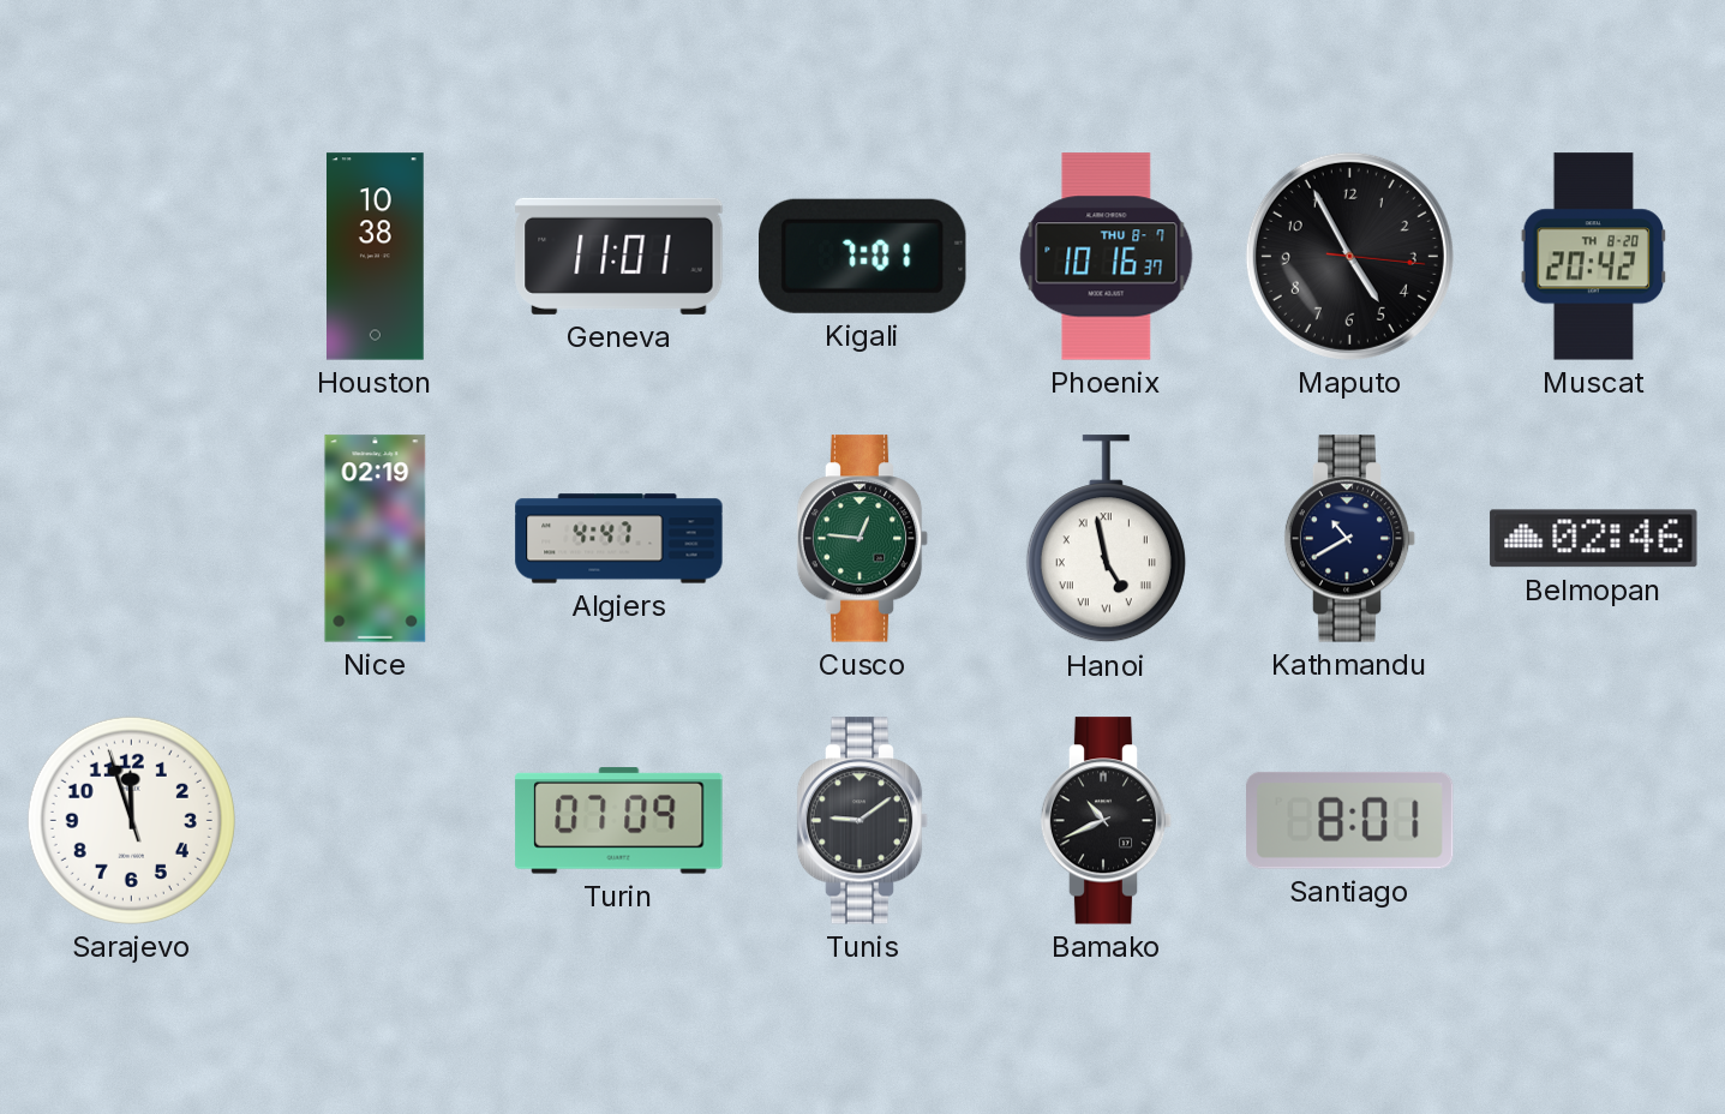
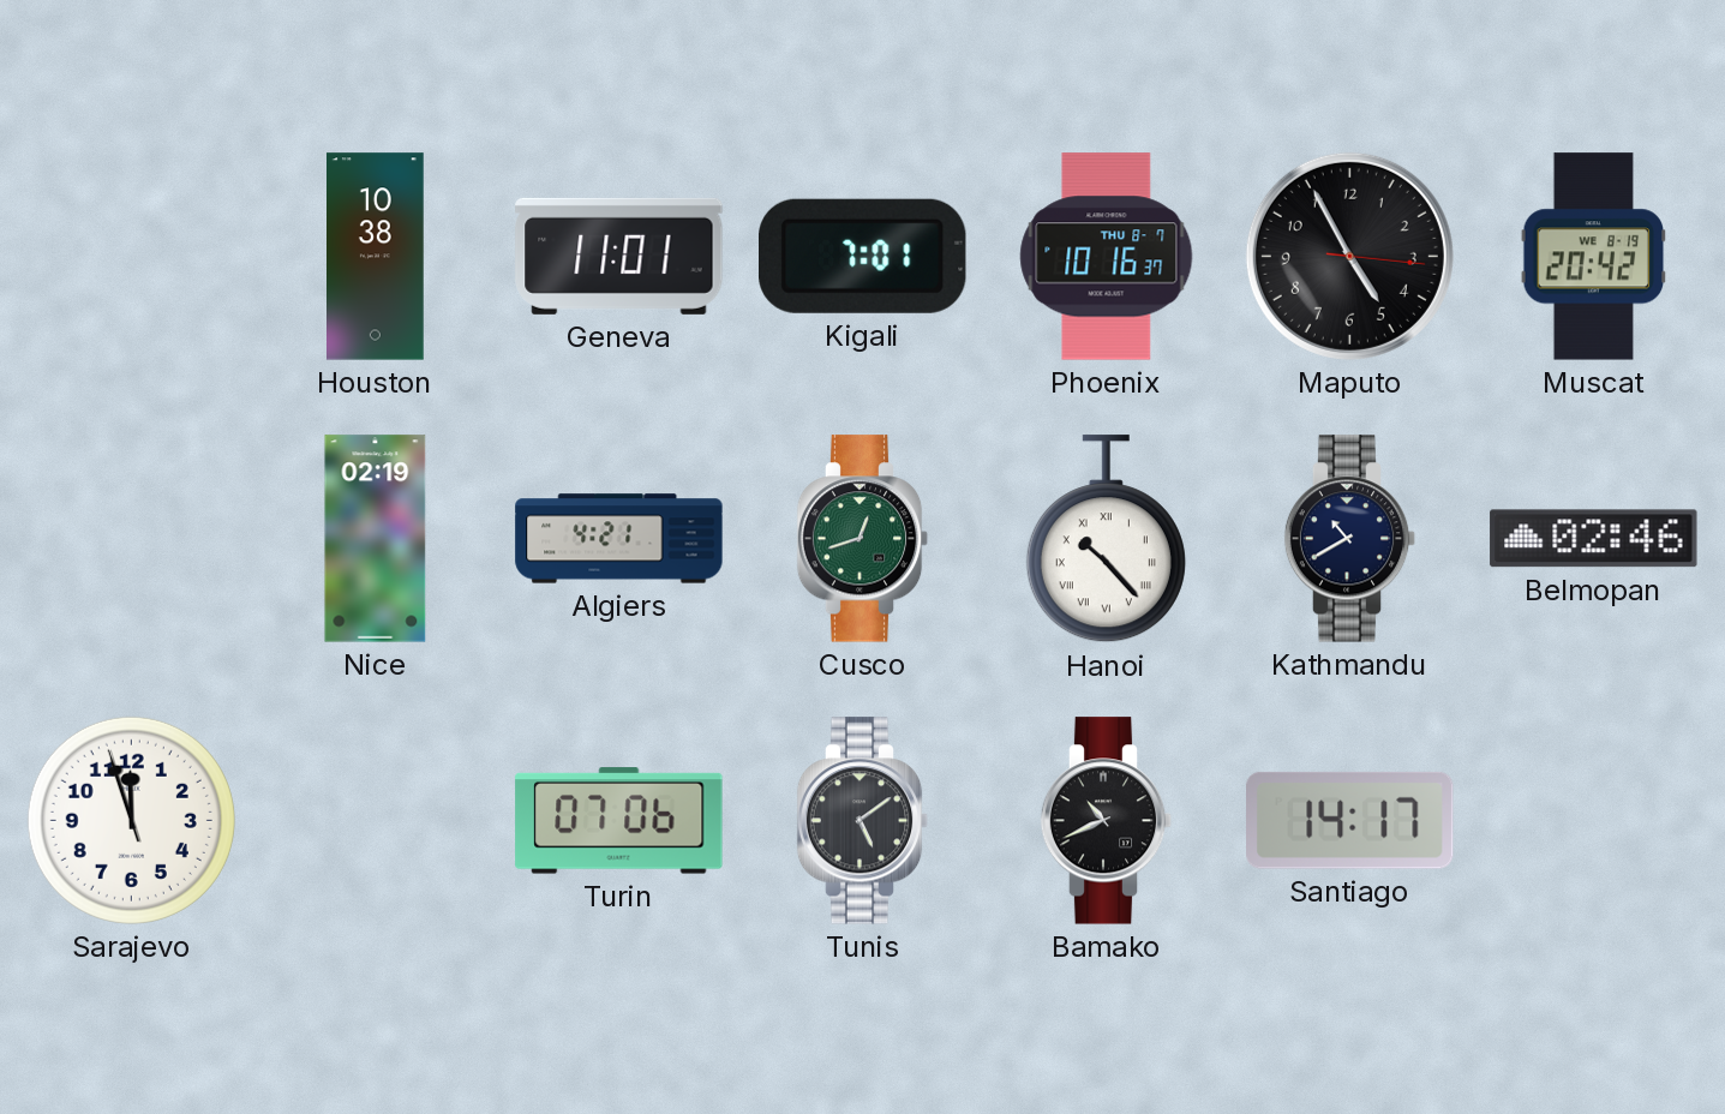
Muscat date: TH 8-20 -> WE 8-19 (1594, 257)
Algiers: 4:47 -> 4:21 (619, 539)
Cusco: 12:46 -> 12:42 (863, 539)
Hanoi: 4:58 -> 10:23 (1106, 539)
Turin: 07:09 -> 07:06 (619, 821)
Tunis: 9:09 -> 5:09 (863, 821)
Santiago: 8:01 -> 14:17 (1350, 820)
